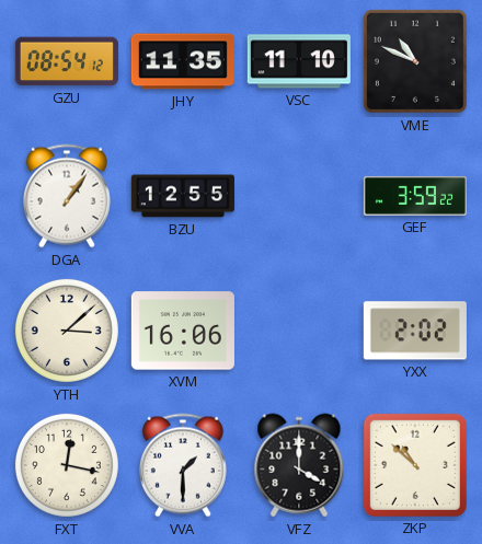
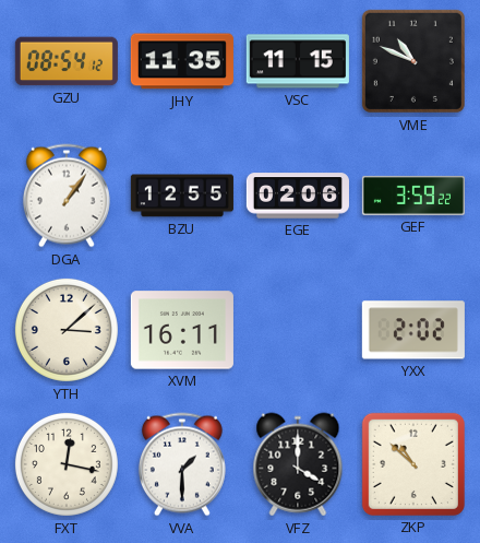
VSC: 11:10 -> 11:15 (298, 61)
EGE: none -> 02:06 (298, 196)
XVM: 16:06 -> 16:11 (182, 330)
